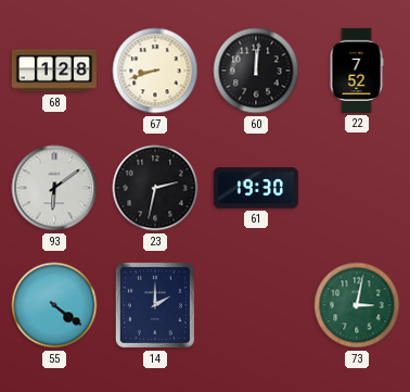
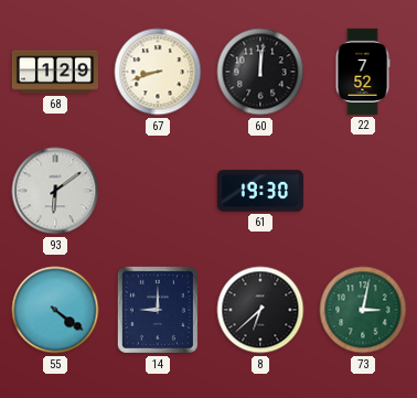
68: 1:28 -> 1:29 (54, 72)
23: 2:32 -> none (155, 188)
14: 2:00 -> 9:00 (158, 310)
8: none -> 6:38 (260, 310)
